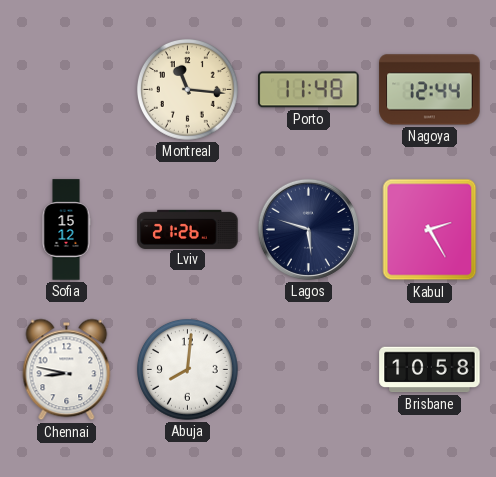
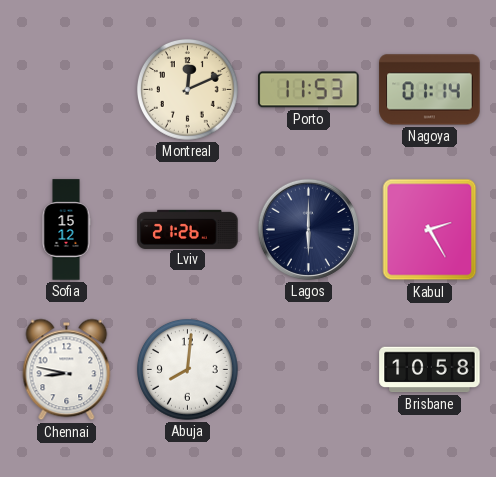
Montreal: 11:16 -> 12:11 (187, 89)
Porto: 11:48 -> 11:53 (309, 90)
Nagoya: 12:44 -> 01:14 (430, 90)
Lagos: 5:48 -> 6:00 (308, 229)
